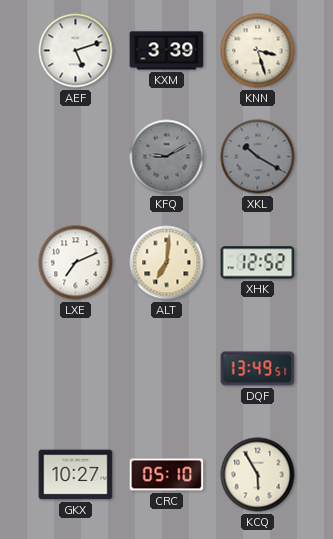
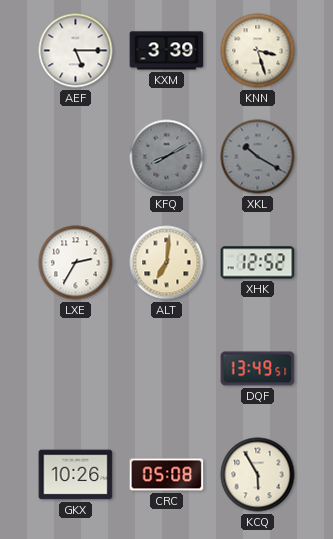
AEF: 5:12 -> 5:15 (76, 51)
KFQ: 9:10 -> 8:10 (167, 157)
LXE: 7:11 -> 2:35 (76, 263)
GKX: 10:27 -> 10:26 (76, 475)
CRC: 05:10 -> 05:08 (167, 475)
